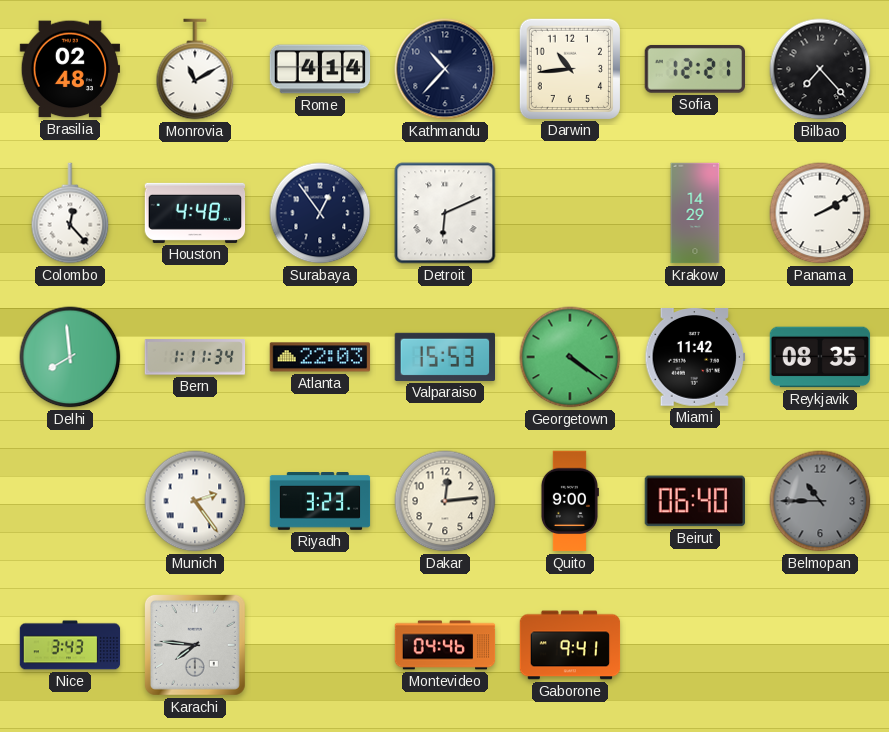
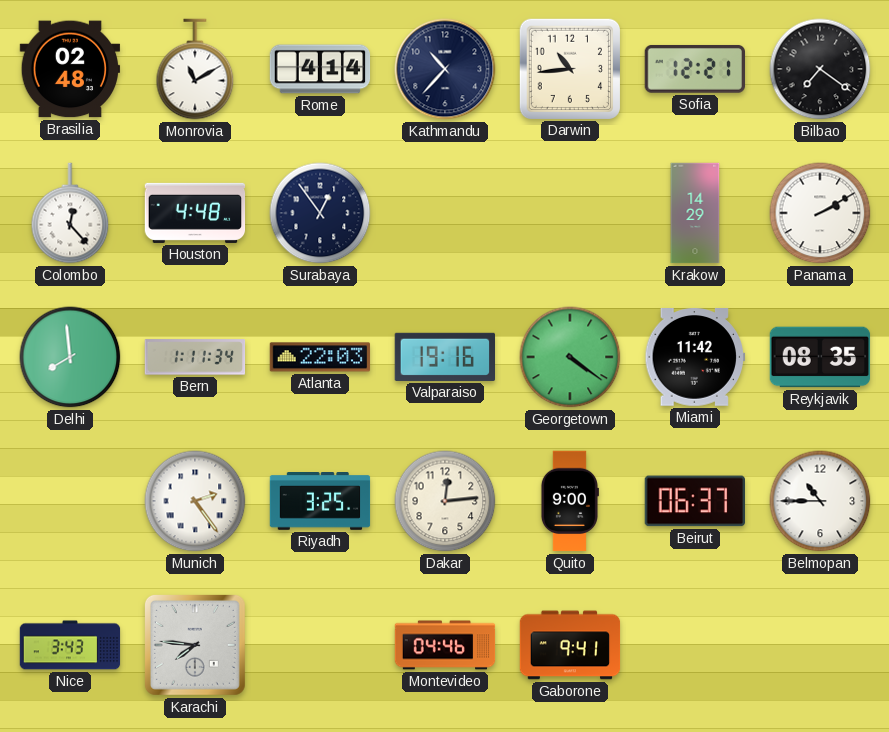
Bilbao: 7:23 -> 7:21 (820, 69)
Detroit: 6:11 -> none (445, 213)
Valparaiso: 15:53 -> 19:16 (444, 357)
Riyadh: 3:23 -> 3:25 (320, 502)
Beirut: 06:40 -> 06:37 (694, 501)
Belmopan dial: grey -> white (820, 501)
